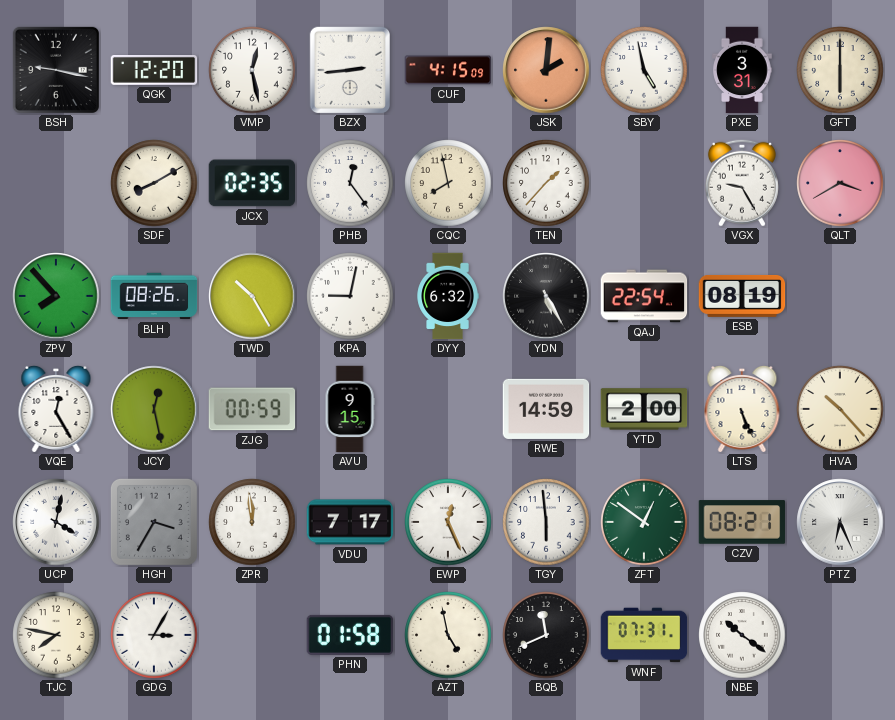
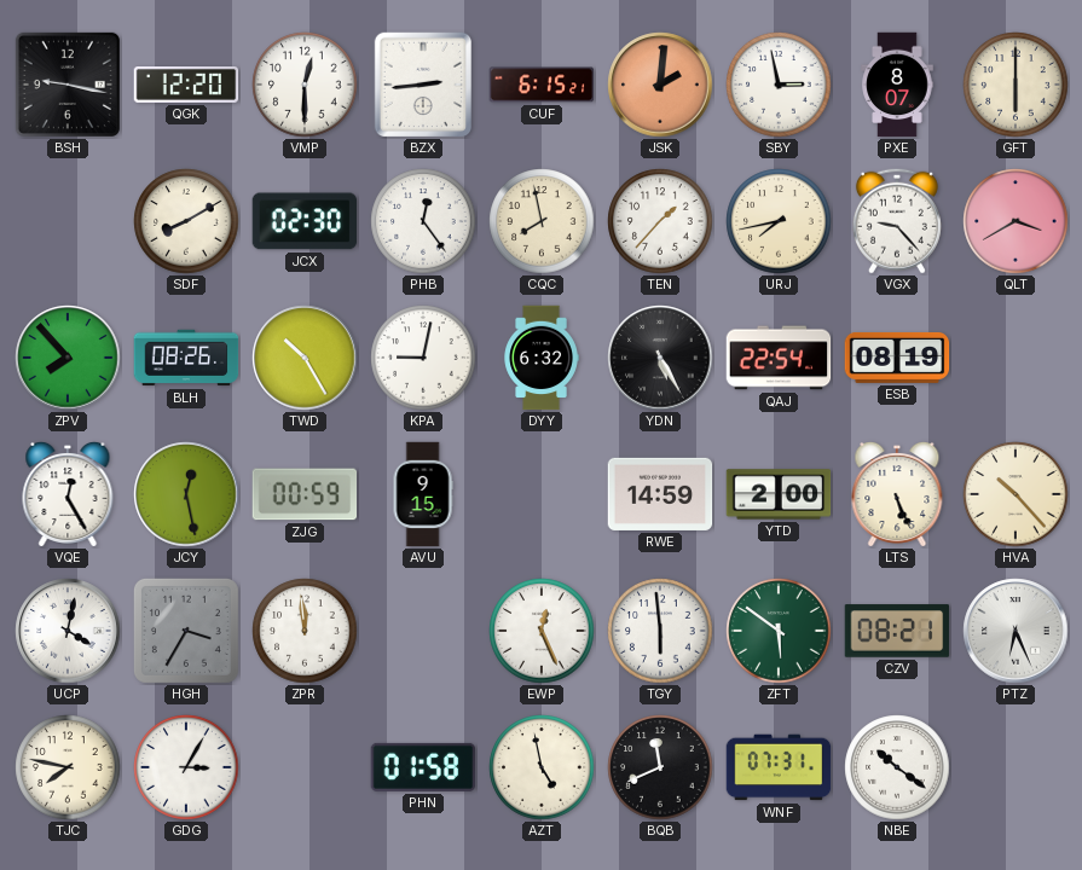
VMP: 12:28 -> 12:30 (305, 85)
CUF: 4:15 -> 6:15 (542, 85)
SBY: 4:58 -> 2:58 (779, 85)
PXE: 3:31 -> 8:07 (897, 85)
JCX: 02:35 -> 02:30 (305, 221)
URJ: none -> 7:43 (779, 221)
VGX: 9:25 -> 9:23 (897, 221)
VDU: 7:17 -> none (350, 522)
ZFT: 12:51 -> 5:51 (779, 631)
